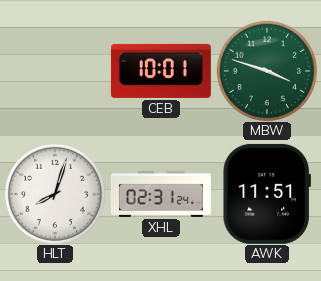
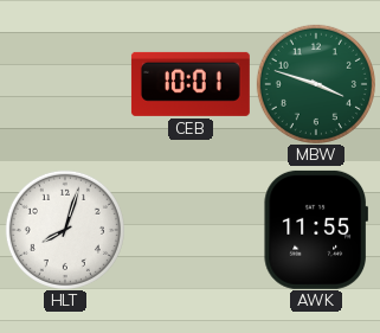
XHL: 02:31 -> none (161, 194)
AWK: 11:51 -> 11:55 (315, 230)
